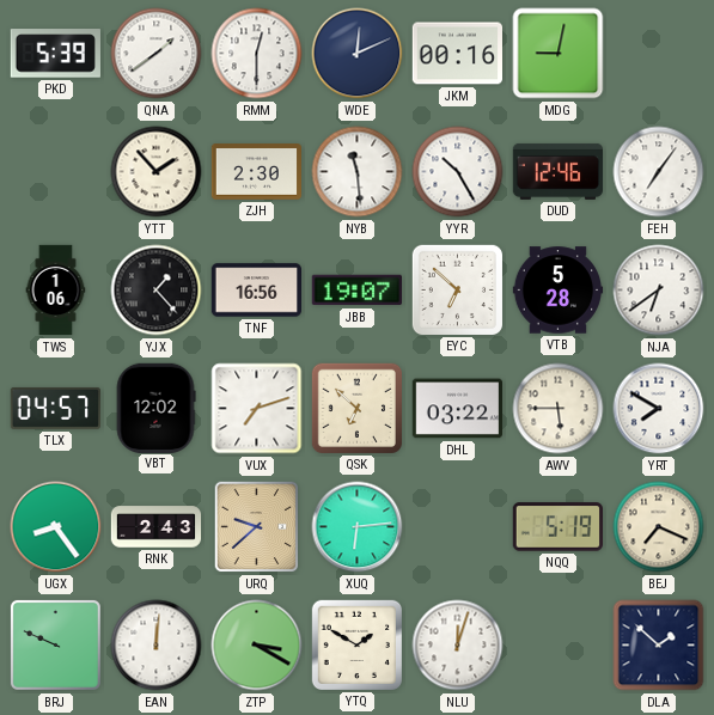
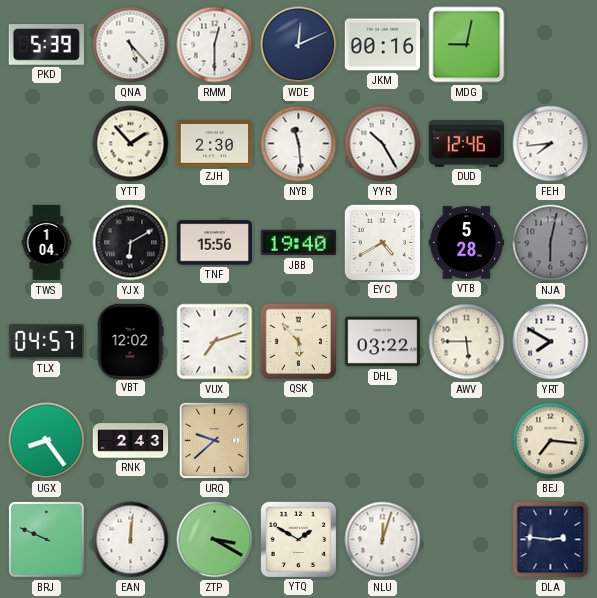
QNA: 1:39 -> 5:23 (131, 45)
FEH: 7:06 -> 7:44 (551, 144)
TWS: 1:06 -> 1:04 (47, 243)
YJX: 1:23 -> 6:10 (131, 243)
TNF: 16:56 -> 15:56 (214, 243)
JBB: 19:07 -> 19:40 (298, 243)
EYC: 6:52 -> 4:40 (382, 242)
NJA: 6:39 -> 6:02 (551, 243)
NJA dial: white -> grey (551, 243)
QSK: 6:52 -> 5:53 (298, 341)
XUQ: 6:14 -> none (358, 527)
NQQ: 5:19 -> none (557, 527)
BEJ: 7:19 -> 7:16 (551, 441)
DLA: 1:52 -> 2:46 (551, 540)
